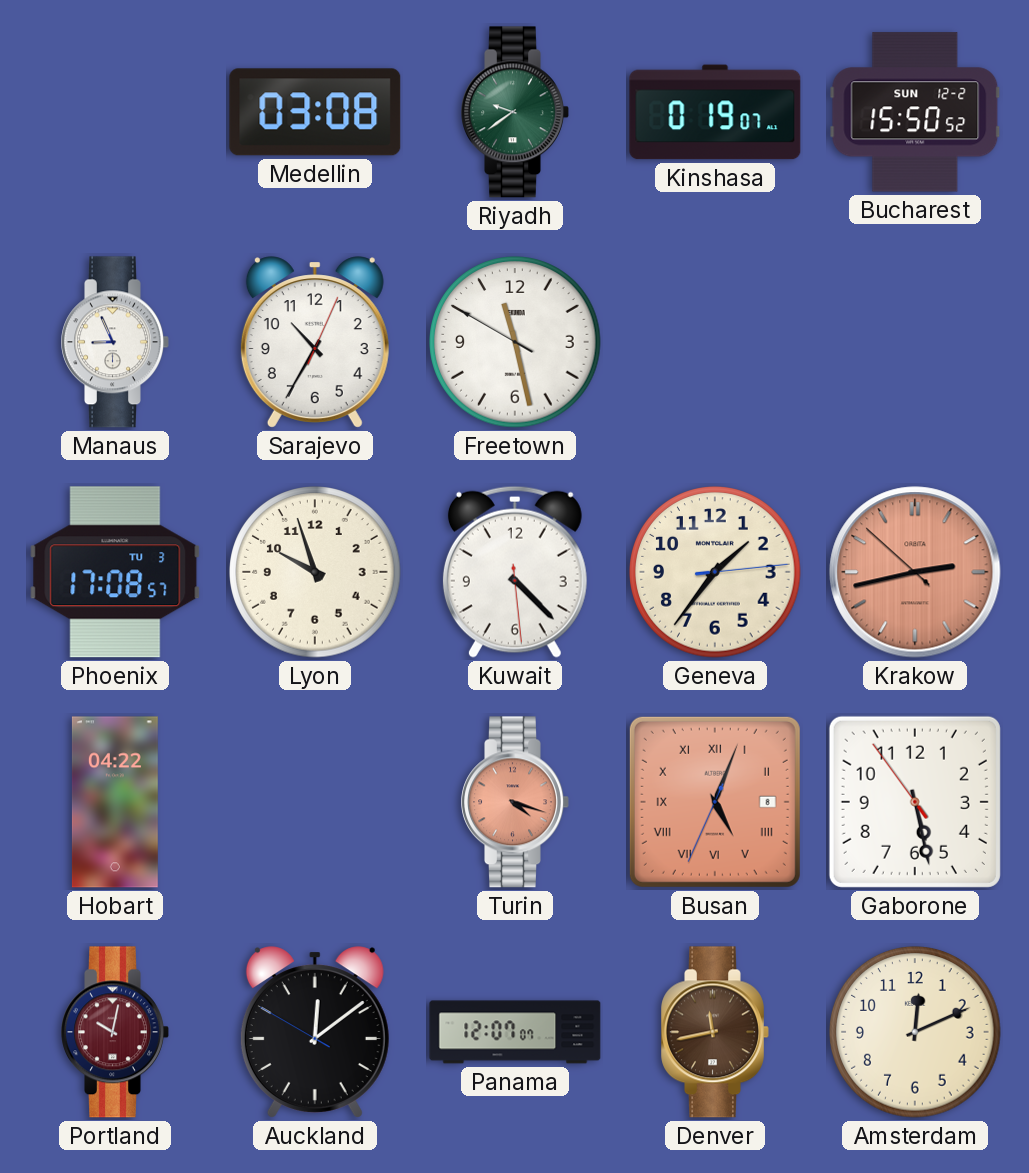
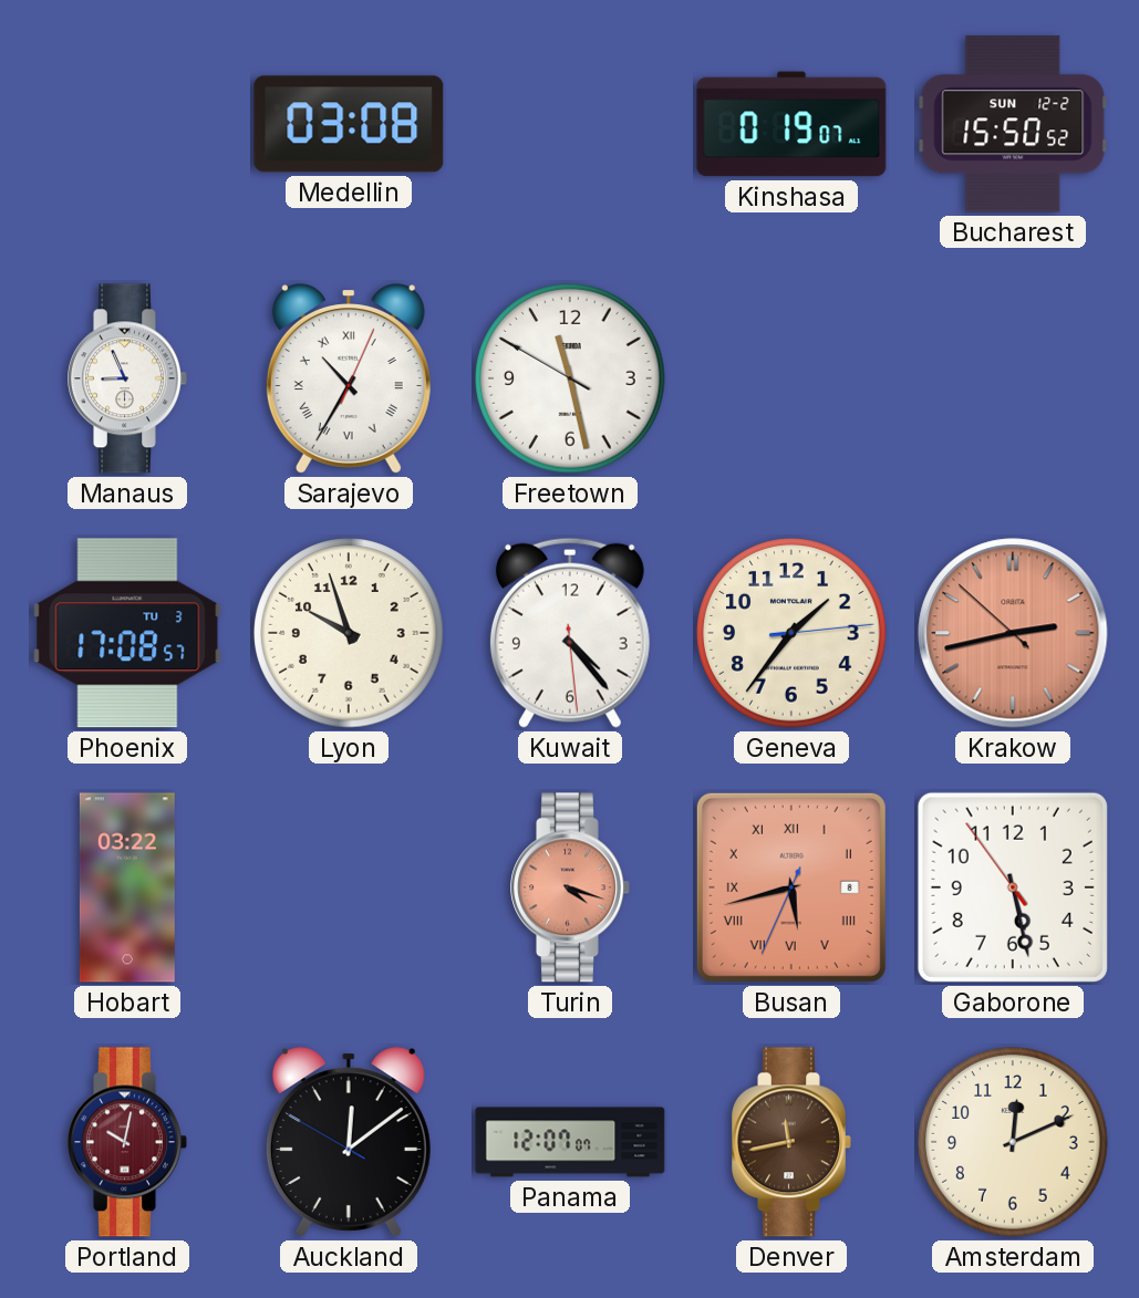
Riyadh: 9:39 -> none (515, 112)
Sarajevo numerals: Arabic -> Roman (349, 378)
Kuwait: 4:22 -> 4:23 (570, 633)
Hobart: 04:22 -> 03:22 (127, 887)
Busan: 5:03 -> 5:42 (791, 887)
